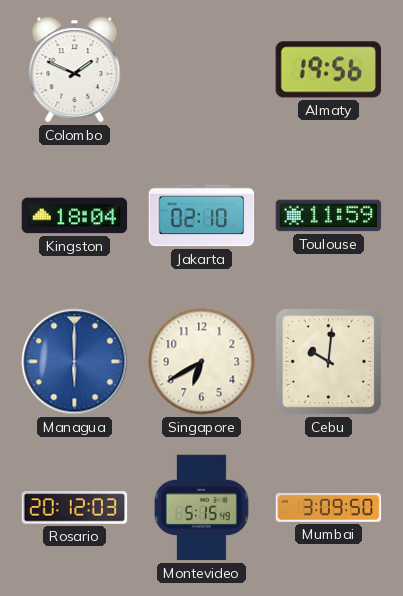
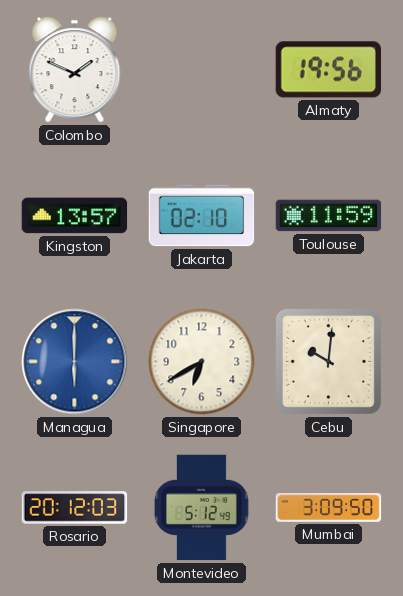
Kingston: 18:04 -> 13:57 (75, 216)
Montevideo: 5:15 -> 5:12 (201, 508)
